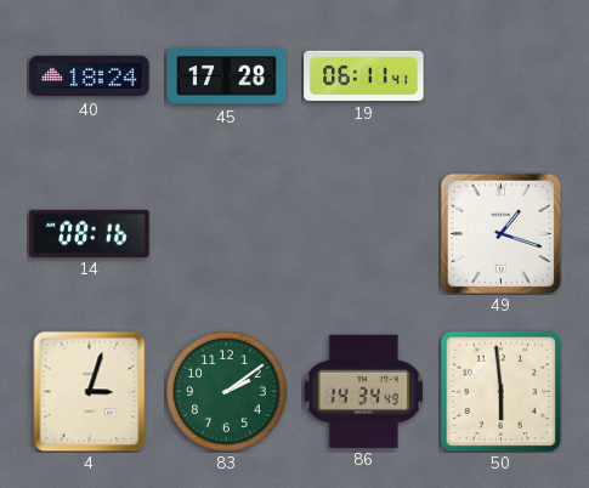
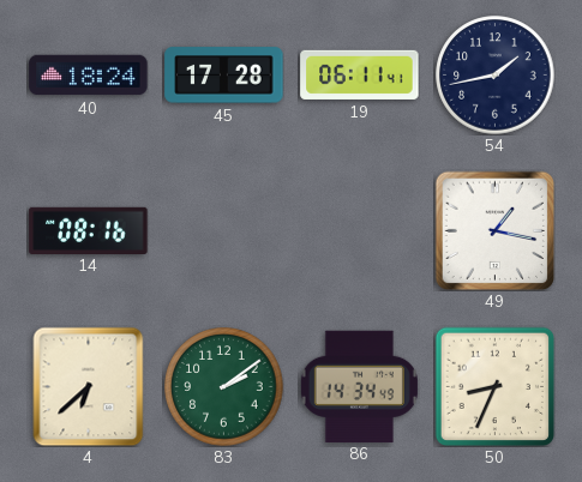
54: none -> 1:43 (496, 76)
49: 1:18 -> 1:17 (494, 230)
4: 3:03 -> 6:38 (89, 386)
50: 5:59 -> 8:34 (494, 386)
